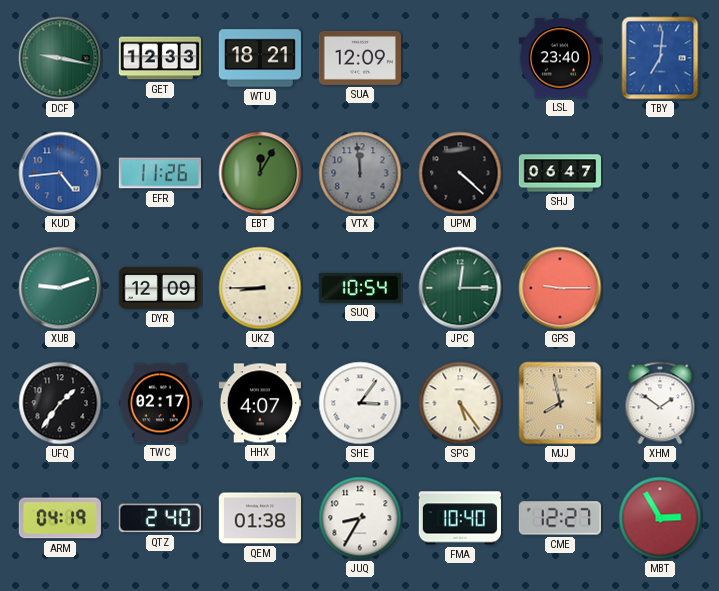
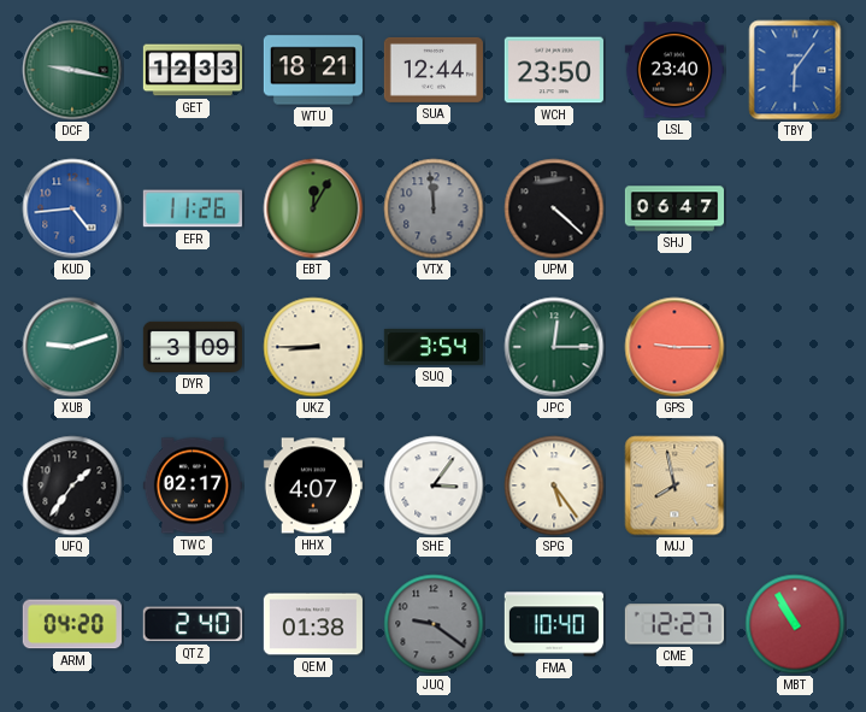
SUA: 12:09 -> 12:44 (434, 70)
WCH: none -> 23:50 (554, 70)
TBY: 7:01 -> 6:06 (795, 70)
DYR: 12:09 -> 3:09 (193, 347)
SUQ: 10:54 -> 3:54 (434, 347)
XHM: 1:51 -> none (660, 403)
ARM: 04:19 -> 04:20 (72, 624)
JUQ: 8:35 -> 9:21 (434, 624)
JUQ dial: white -> grey (434, 624)
MBT: 2:55 -> 10:55 (795, 624)
